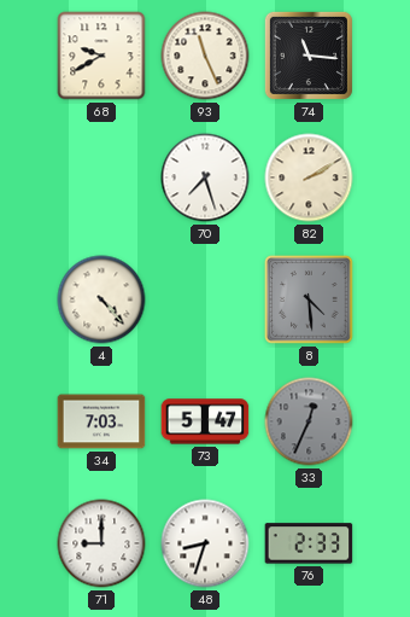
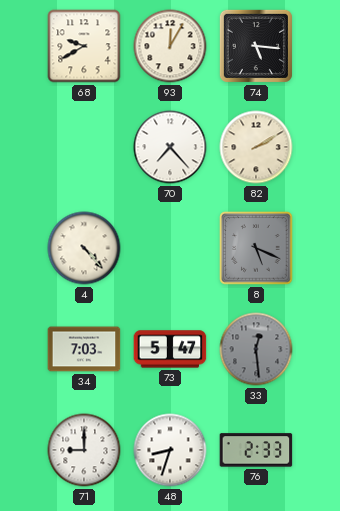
93: 11:26 -> 12:05 (170, 46)
74: 11:16 -> 5:16 (256, 46)
70: 7:27 -> 7:23 (170, 147)
8: 4:29 -> 5:19 (256, 248)
33: 12:34 -> 12:29 (256, 349)
